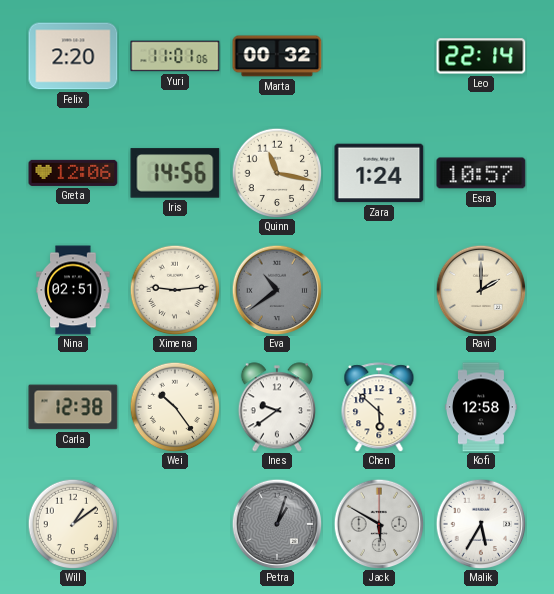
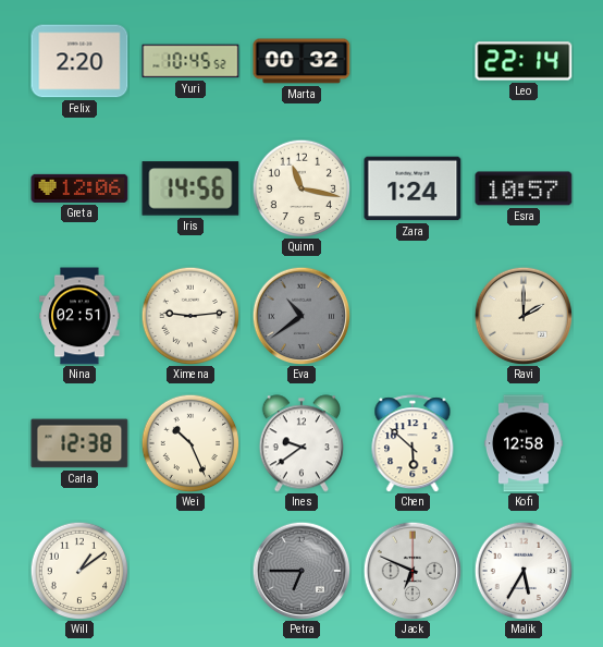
Yuri: 11:01 -> 10:45 (190, 61)
Wei: 10:24 -> 10:26 (190, 443)
Petra: 1:03 -> 6:45 (301, 571)
Jack: 5:50 -> 6:49 (413, 571)
